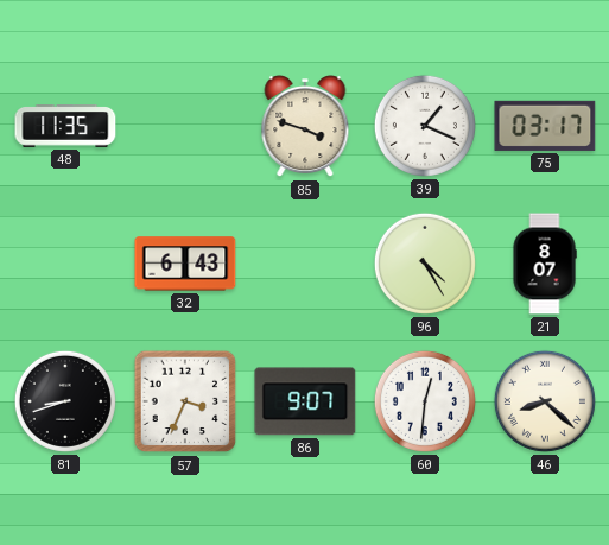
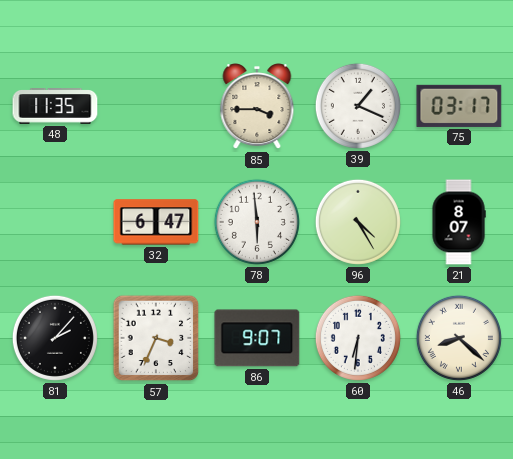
85: 3:48 -> 3:45 (257, 107)
32: 6:43 -> 6:47 (156, 222)
78: none -> 5:59 (257, 222)
81: 8:42 -> 2:07 (55, 338)
60: 12:31 -> 6:31 (358, 338)
